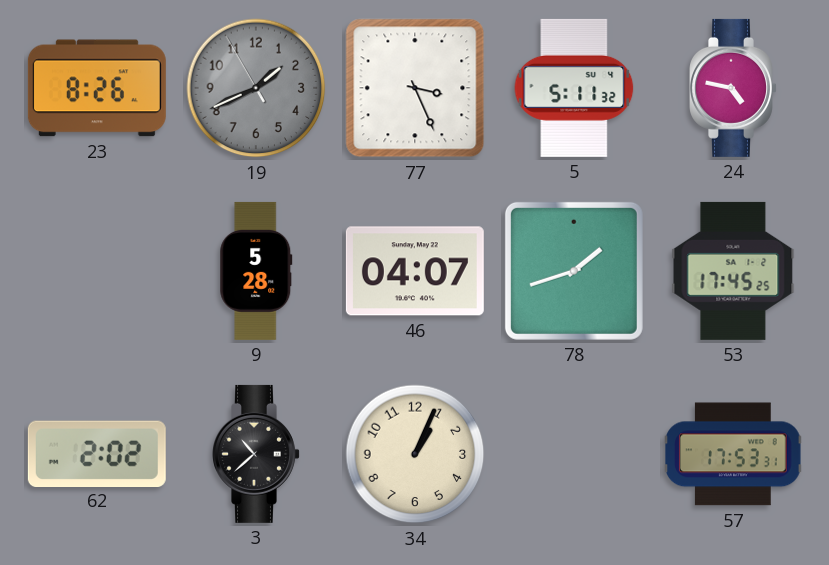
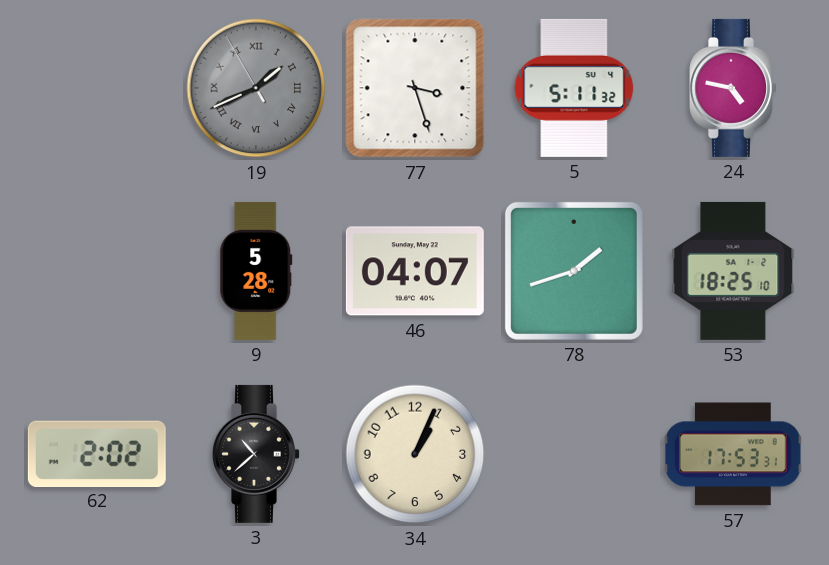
23: 8:26 -> none (97, 88)
19 numerals: Arabic -> Roman (256, 88)
77: 3:26 -> 3:27 (415, 88)
53: 17:45 -> 18:25 (733, 271)
